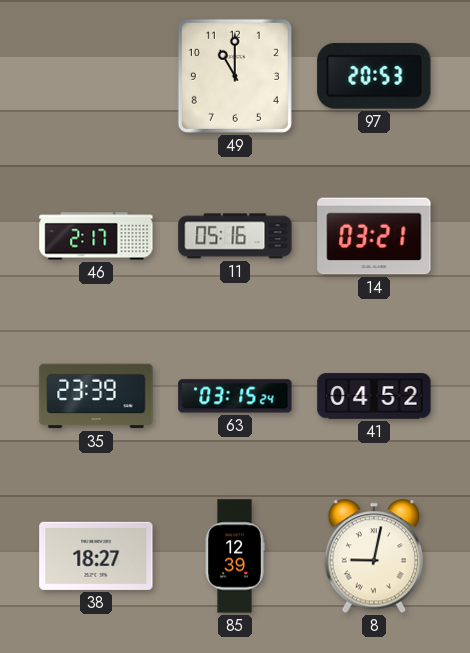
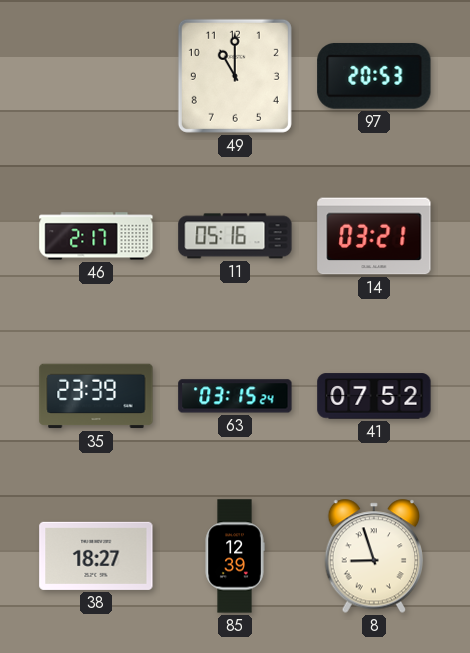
41: 04:52 -> 07:52 (374, 396)
8: 9:02 -> 8:57 (374, 556)
